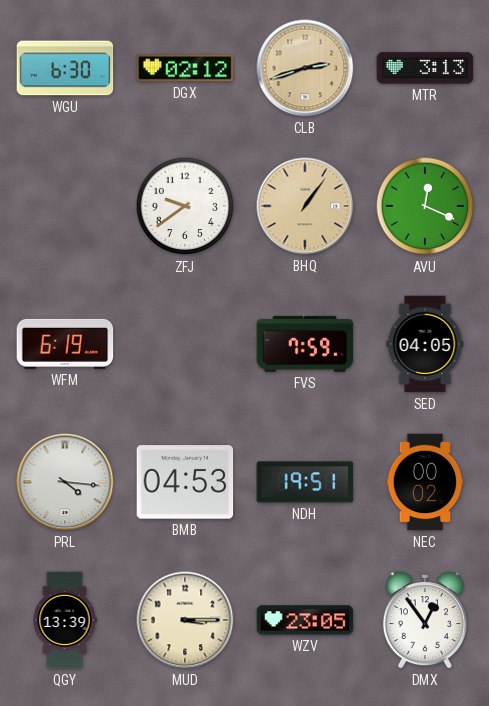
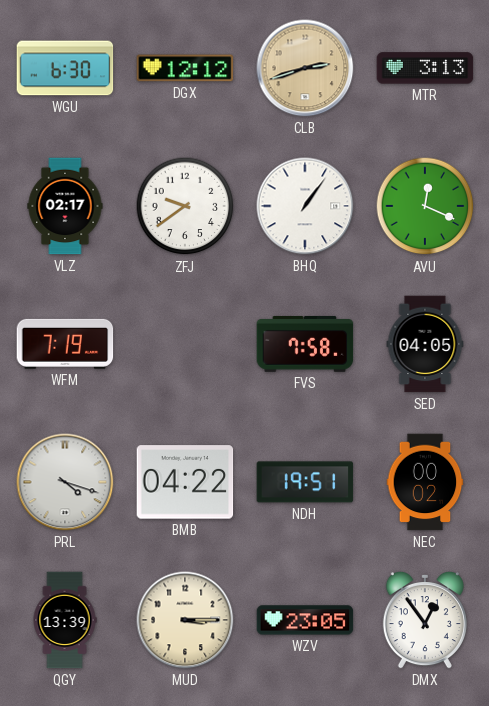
DGX: 02:12 -> 12:12 (185, 68)
VLZ: none -> 02:17 (65, 206)
BHQ dial: champagne -> white (305, 206)
WFM: 6:19 -> 7:19 (65, 344)
FVS: 7:59 -> 7:58 (305, 344)
PRL: 4:16 -> 4:18 (65, 482)
BMB: 04:53 -> 04:22 (185, 482)
